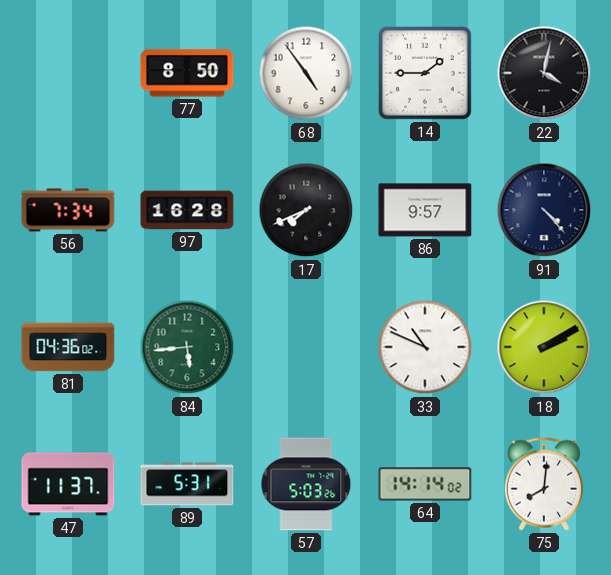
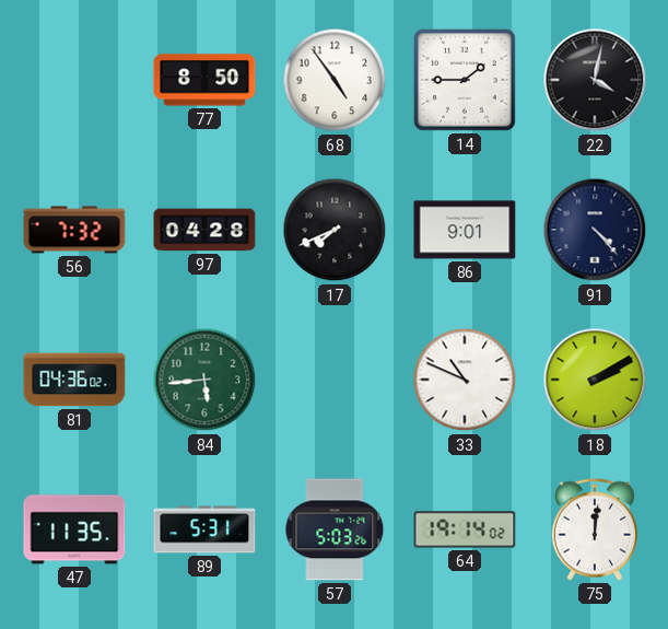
56: 7:34 -> 7:32 (74, 230)
97: 16:28 -> 04:28 (204, 230)
86: 9:57 -> 9:01 (465, 230)
47: 11:37 -> 11:35 (74, 529)
64: 14:14 -> 19:14 (465, 529)
75: 8:01 -> 12:01 (595, 529)
